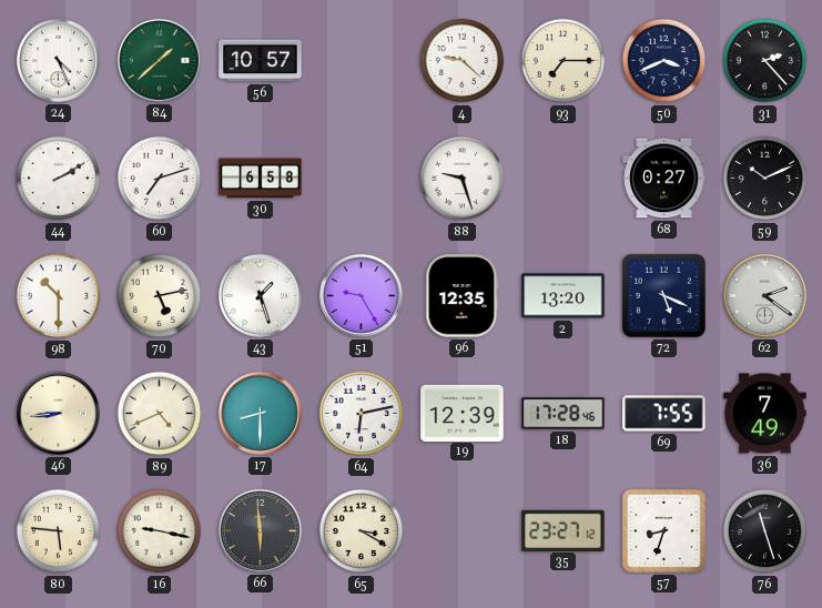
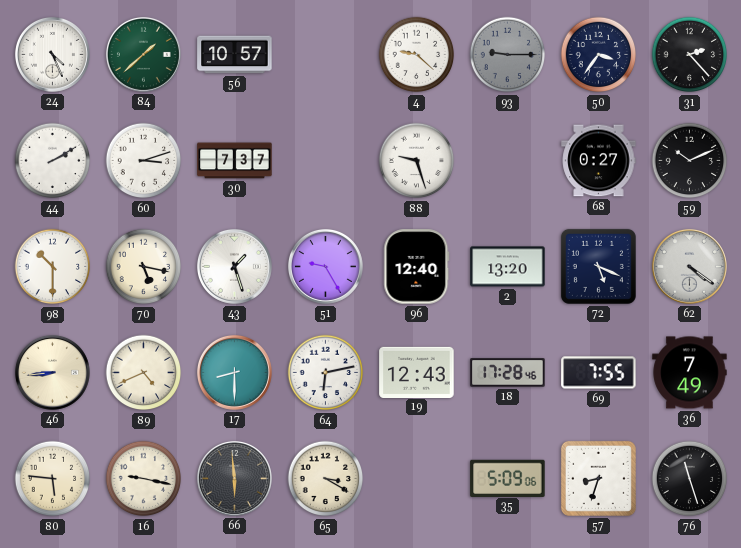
93: 7:15 -> 9:15 (508, 55)
93 dial: cream -> grey (508, 55)
50: 3:41 -> 3:36 (599, 55)
60: 7:12 -> 3:12 (144, 161)
30: 6:58 -> 7:37 (235, 161)
70: 5:13 -> 5:17 (144, 267)
96: 12:35 -> 12:40 (417, 267)
62: 2:21 -> 4:21 (689, 266)
19: 12:39 -> 12:43 (417, 372)
35: 23:27 -> 5:09 (508, 478)
